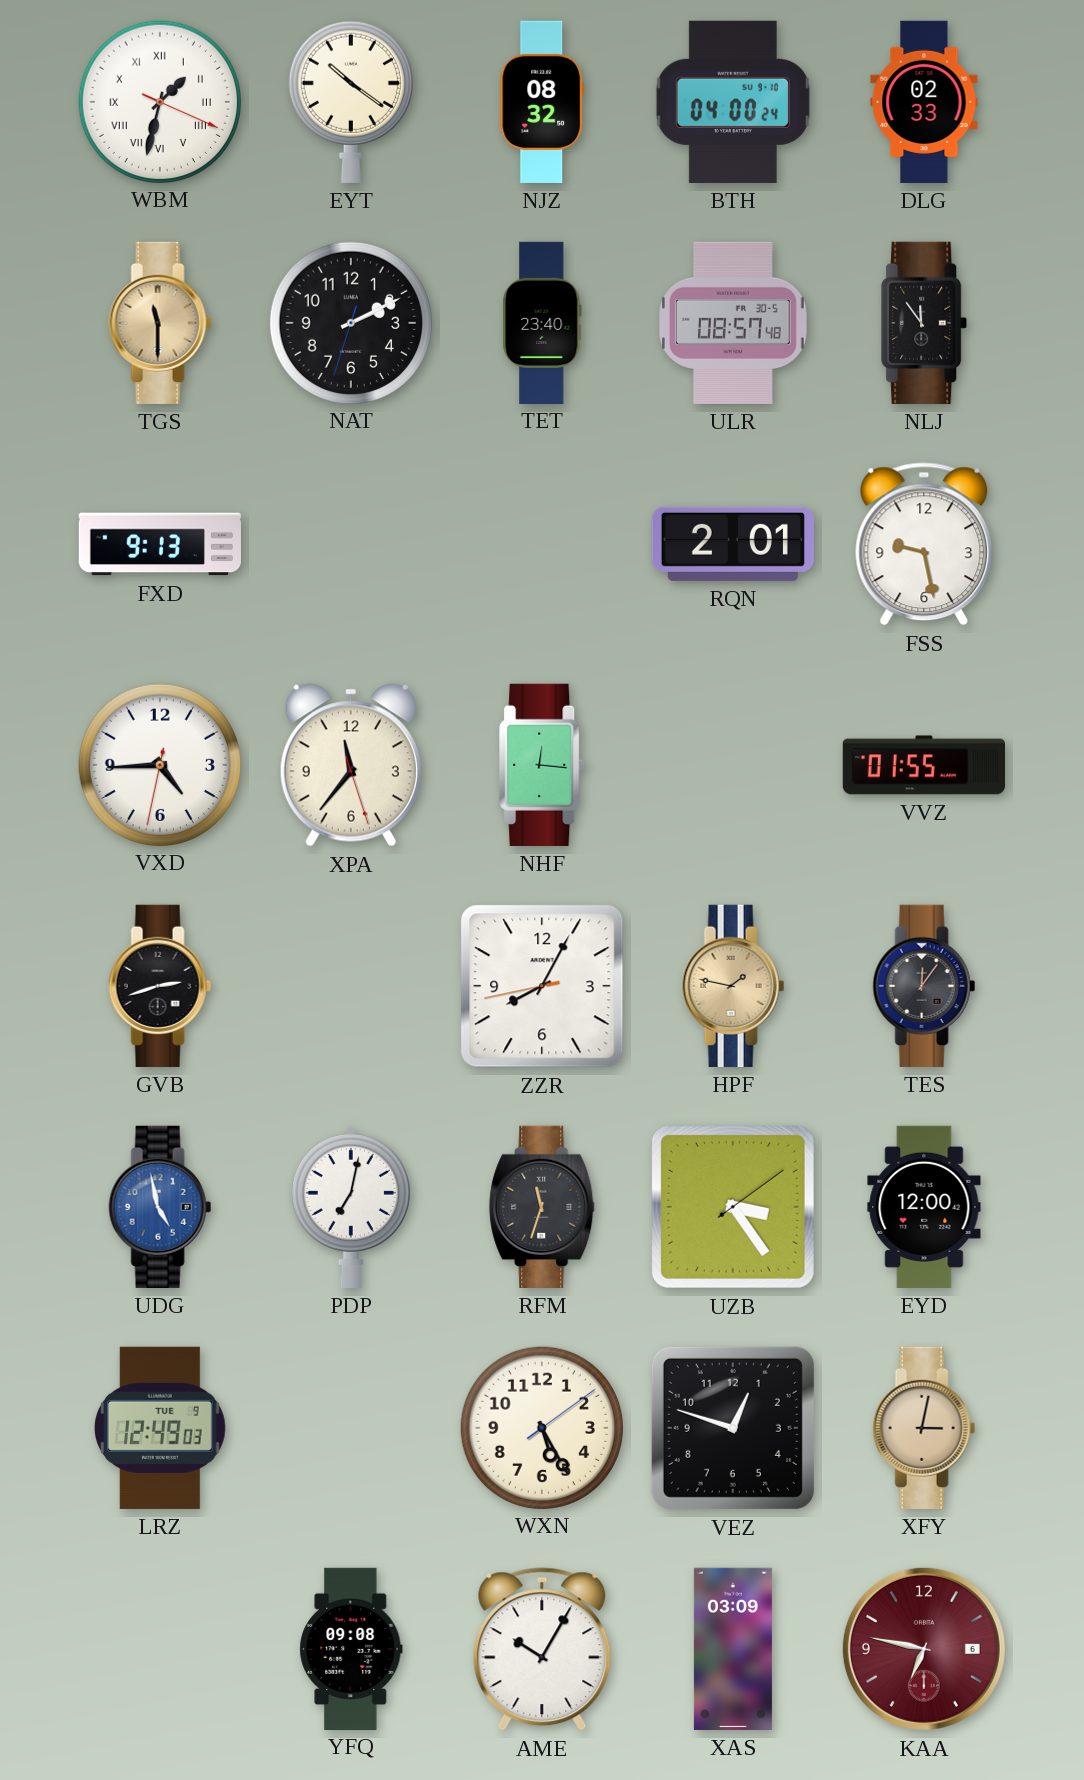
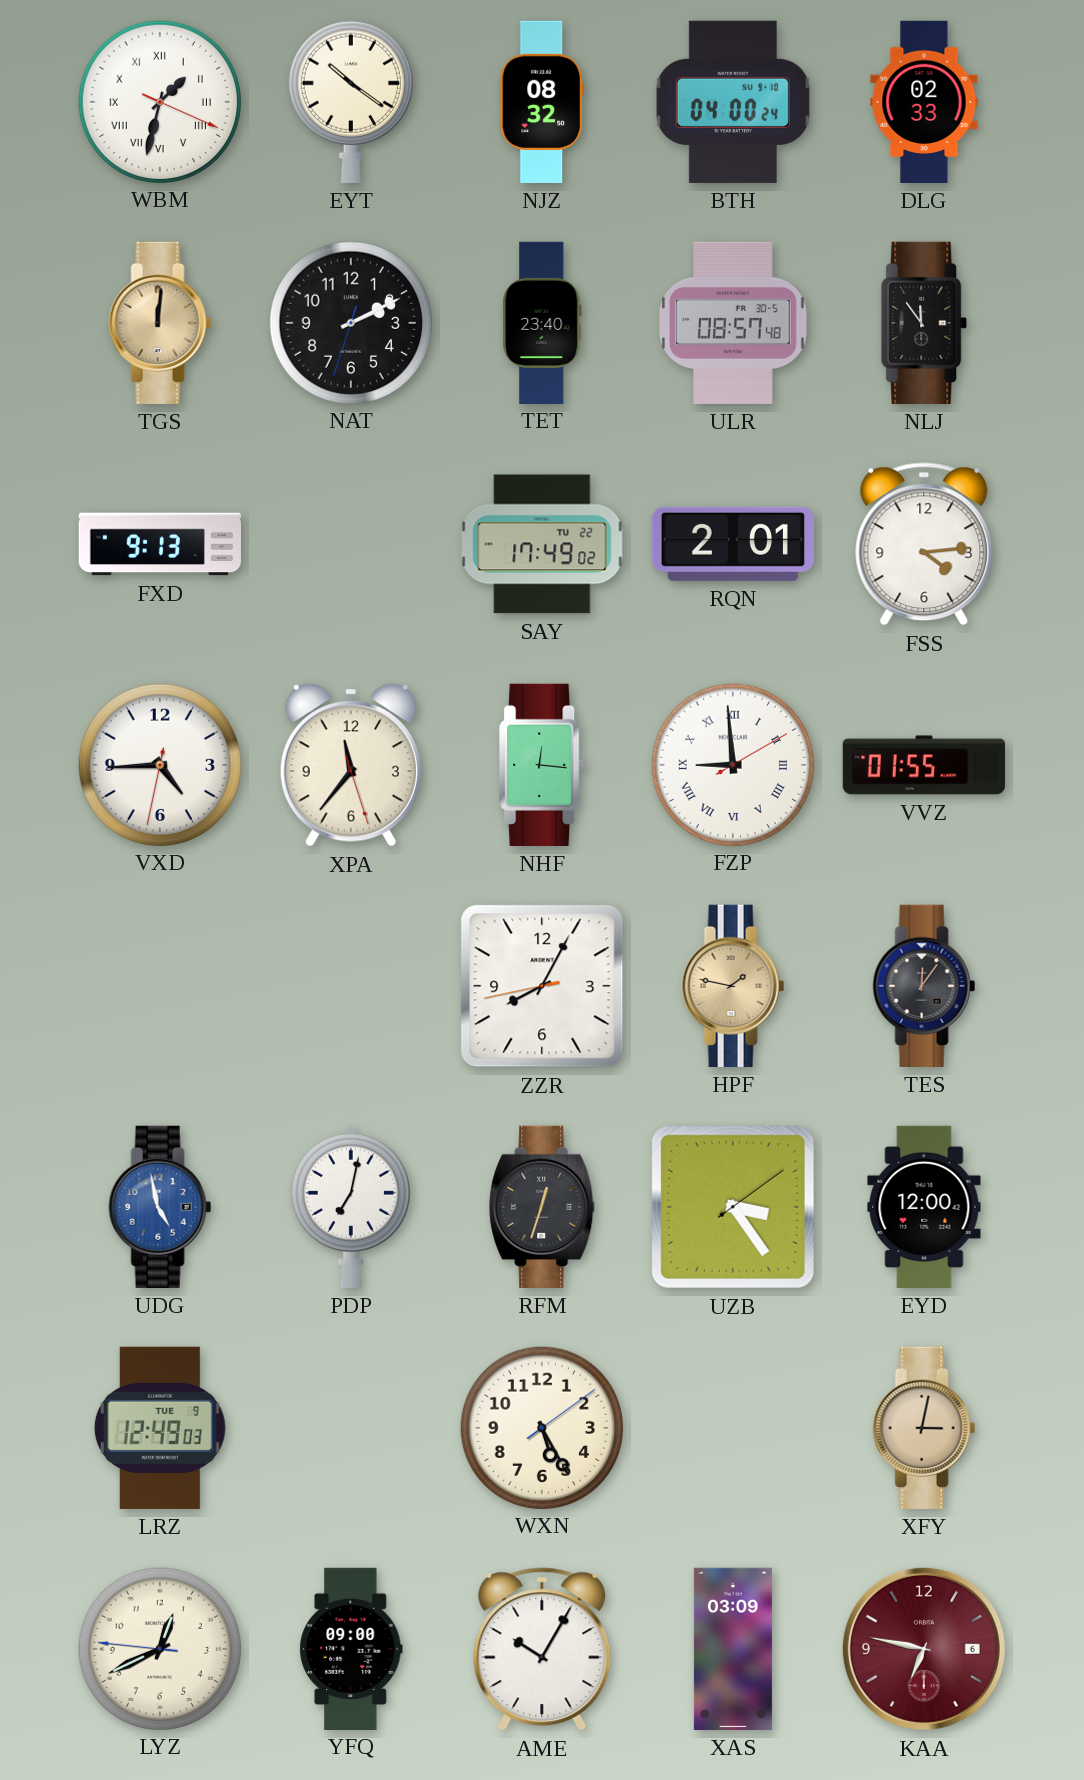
TGS: 11:30 -> 12:01 (160, 323)
SAY: none -> 17:49 (542, 544)
FSS: 9:28 -> 4:14 (924, 544)
FZP: none -> 8:59 (732, 764)
GVB: 2:42 -> none (160, 986)
RFM: 11:33 -> 12:33 (543, 1207)
VEZ: 12:48 -> none (733, 1428)
LYZ: none -> 12:40 (159, 1648)
YFQ: 09:08 -> 09:00 (351, 1648)
